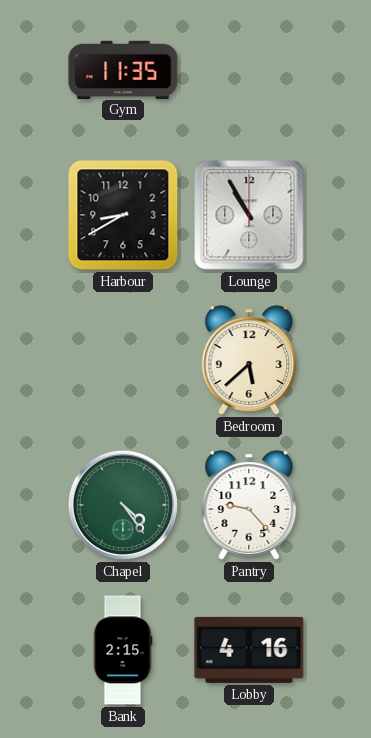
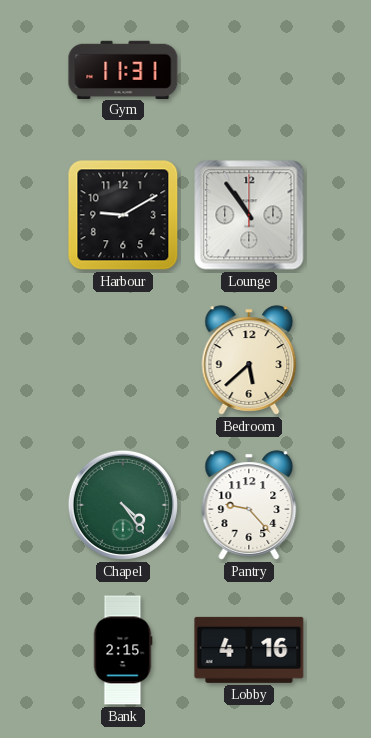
Gym: 11:35 -> 11:31 (123, 69)
Harbour: 8:40 -> 9:10 (123, 215)
Lounge: 10:55 -> 10:54 (249, 215)
